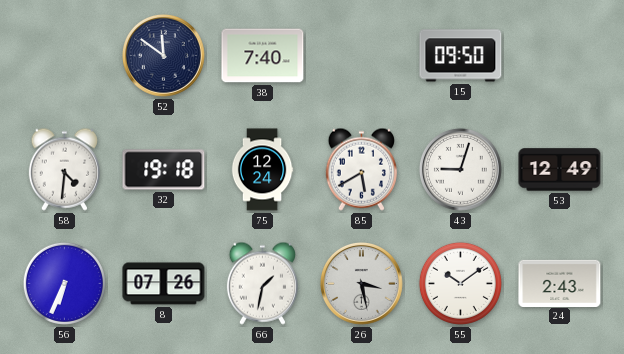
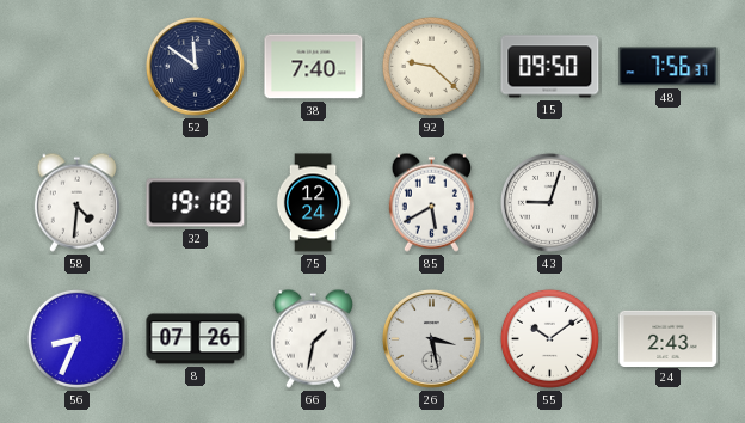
92: none -> 9:22 (431, 66)
48: none -> 7:56 (669, 67)
53: 12:49 -> none (560, 170)
56: 6:34 -> 8:34 (76, 338)
